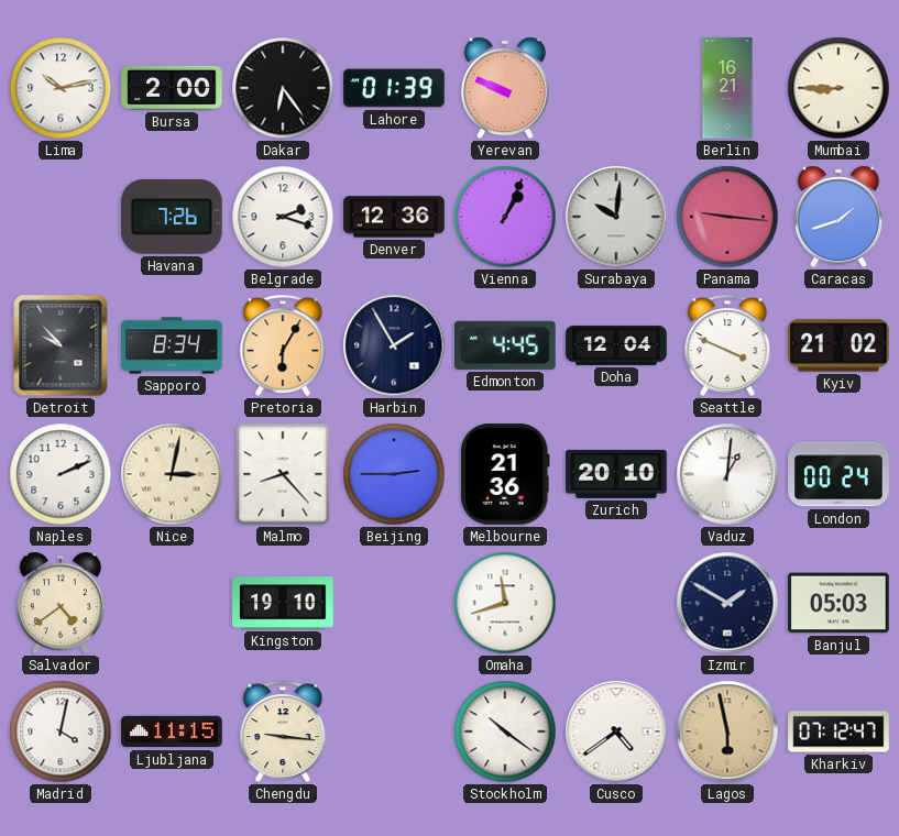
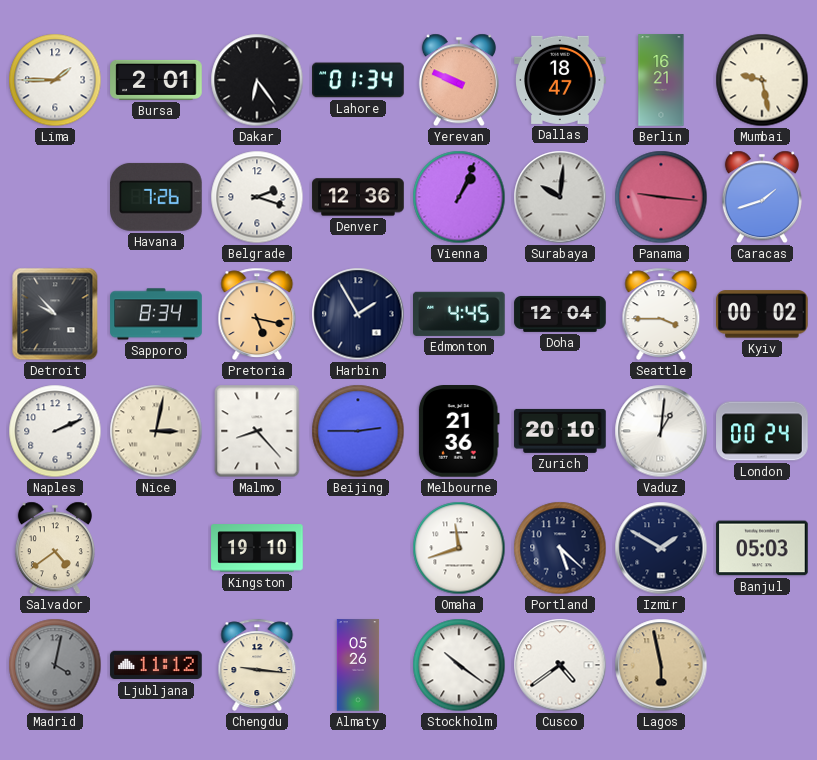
Lima: 10:13 -> 1:45 (55, 80)
Bursa: 2:00 -> 2:01 (156, 80)
Lahore: 01:39 -> 01:34 (358, 80)
Dallas: none -> 18:47 (560, 80)
Mumbai: 8:45 -> 9:28 (762, 80)
Pretoria: 6:05 -> 5:17 (257, 314)
Seattle: 3:49 -> 3:45 (661, 314)
Kyiv: 21:02 -> 00:02 (763, 314)
Portland: none -> 5:22 (560, 548)
Madrid dial: white -> grey (55, 665)
Ljubljana: 11:15 -> 11:12 (156, 665)
Almaty: none -> 05:26 (358, 665)
Kharkiv: 07:12 -> none (838, 732)
